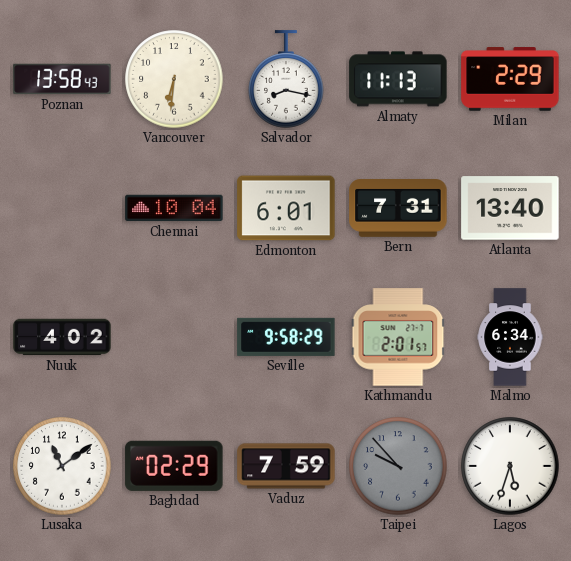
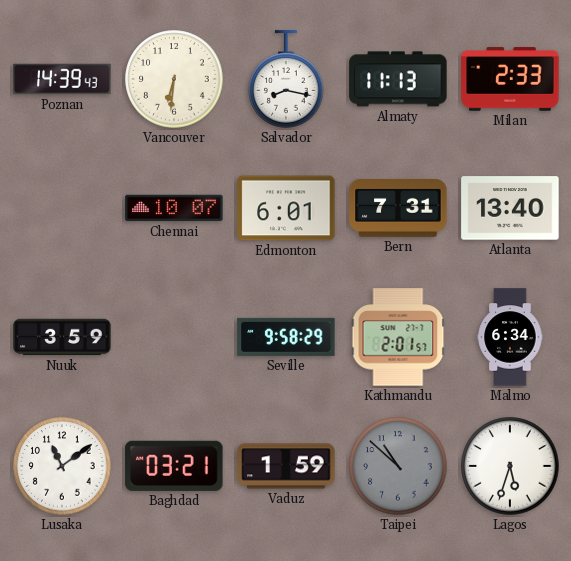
Poznan: 13:58 -> 14:39 (62, 79)
Milan: 2:29 -> 2:33 (510, 79)
Chennai: 10:04 -> 10:07 (174, 208)
Nuuk: 4:02 -> 3:59 (62, 337)
Baghdad: 02:29 -> 03:21 (174, 466)
Vaduz: 7:59 -> 1:59 (286, 466)
Taipei: 9:53 -> 10:52 (398, 466)
